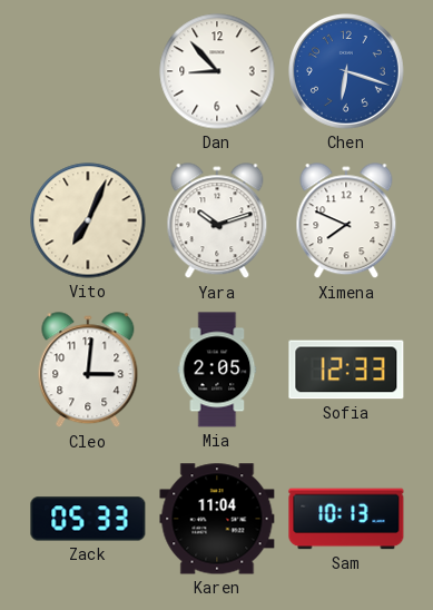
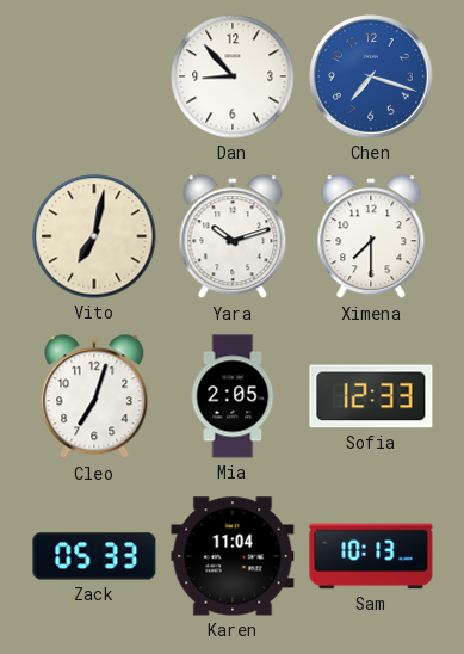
Chen: 6:18 -> 7:18 (372, 78)
Vito: 7:04 -> 7:02 (94, 236)
Ximena: 7:49 -> 7:30 (371, 237)
Cleo: 3:01 -> 7:03 (94, 397)
